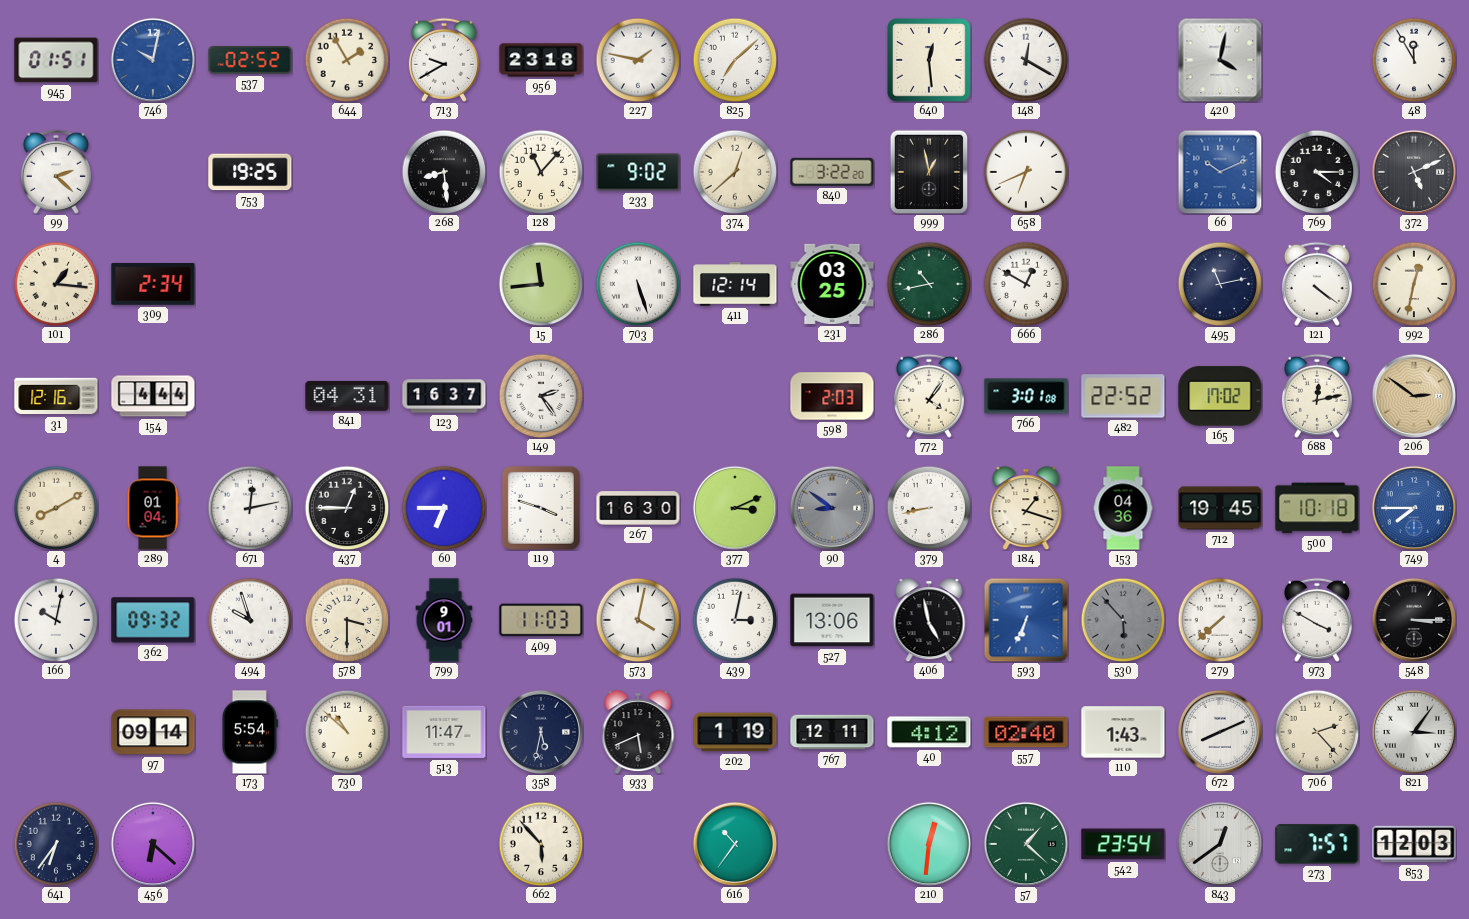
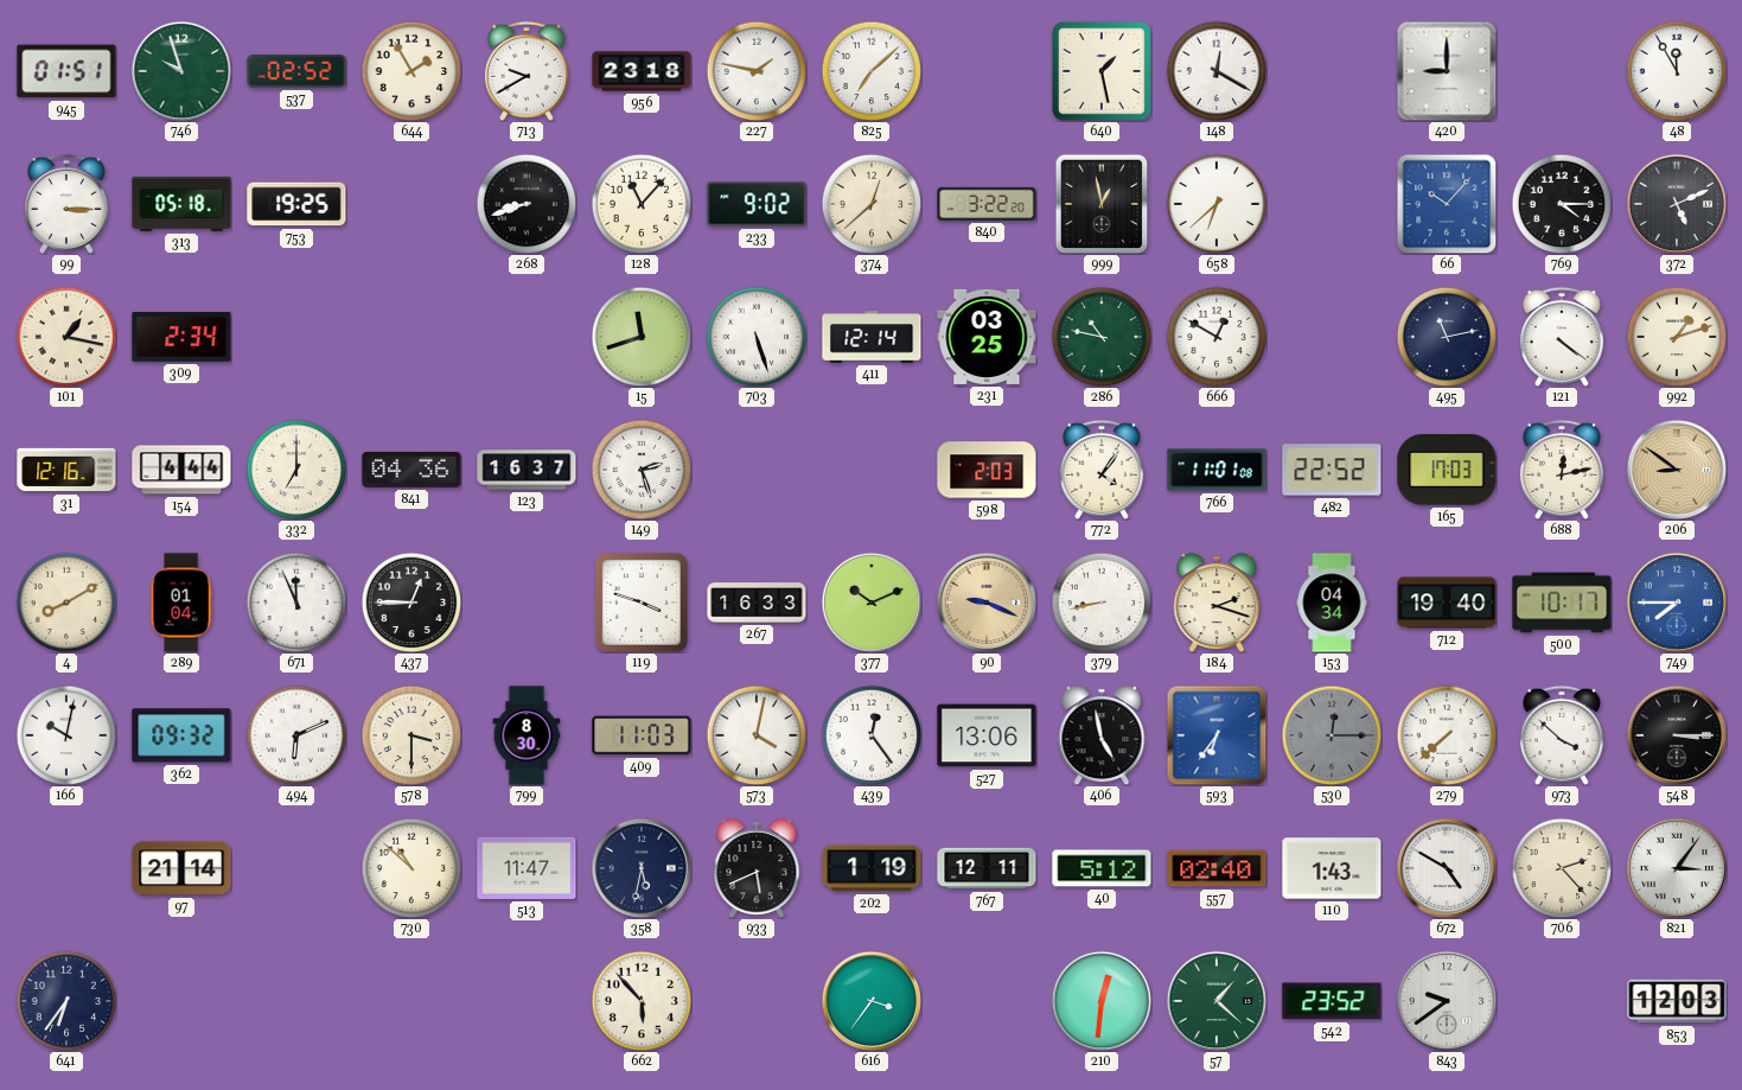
746: 10:02 -> 9:57 (180, 70)
746 dial: blue -> green (180, 70)
640: 12:29 -> 1:28 (1103, 72)
420: 4:02 -> 9:00 (1447, 71)
99: 2:22 -> 3:15 (66, 204)
313: none -> 05:18 (181, 204)
268: 8:29 -> 8:42 (527, 204)
658: 6:41 -> 6:38 (1217, 204)
66: 10:11 -> 10:07 (1447, 204)
101: 1:16 -> 1:17 (66, 337)
15: 11:44 -> 11:42 (642, 337)
286: 10:43 -> 10:47 (1102, 337)
992: 12:32 -> 1:12 (1677, 337)
332: none -> 7:00 (296, 470)
841: 04:31 -> 04:36 (411, 470)
149: 2:24 -> 2:27 (642, 470)
766: 3:01 -> 11:01 (1217, 470)
165: 17:02 -> 17:03 (1447, 470)
206: 2:51 -> 8:51 (1676, 468)
671: 12:13 -> 11:56 (296, 603)
60: 6:45 -> none (444, 508)
267: 16:30 -> 16:33 (757, 603)
377: 3:11 -> 10:11 (870, 601)
90: 8:51 -> 9:19 (985, 601)
90 dial: grey -> champagne (985, 601)
184: 1:18 -> 2:18 (1217, 603)
153: 04:36 -> 04:34 (1332, 603)
712: 19:45 -> 19:40 (1447, 603)
500: 10:18 -> 10:17 (1562, 603)
494: 9:57 -> 6:11 (296, 735)
799: 9:01 -> 8:30 (527, 735)
439: 3:02 -> 12:24 (872, 735)
593: 6:34 -> 6:36 (1217, 735)
530: 5:53 -> 12:15 (1332, 735)
973: 3:50 -> 3:52 (1562, 735)
97: 09:14 -> 21:14 (181, 868)
173: 5:54 -> none (249, 732)
40: 4:12 -> 5:12 (1102, 868)
672: 8:11 -> 4:50 (1446, 867)
456: 6:22 -> none (152, 843)
616: 10:36 -> 3:36 (870, 1000)
542: 23:54 -> 23:52 (1332, 1001)
843: 12:39 -> 9:39 (1446, 1000)
273: 7:57 -> none (1317, 844)
